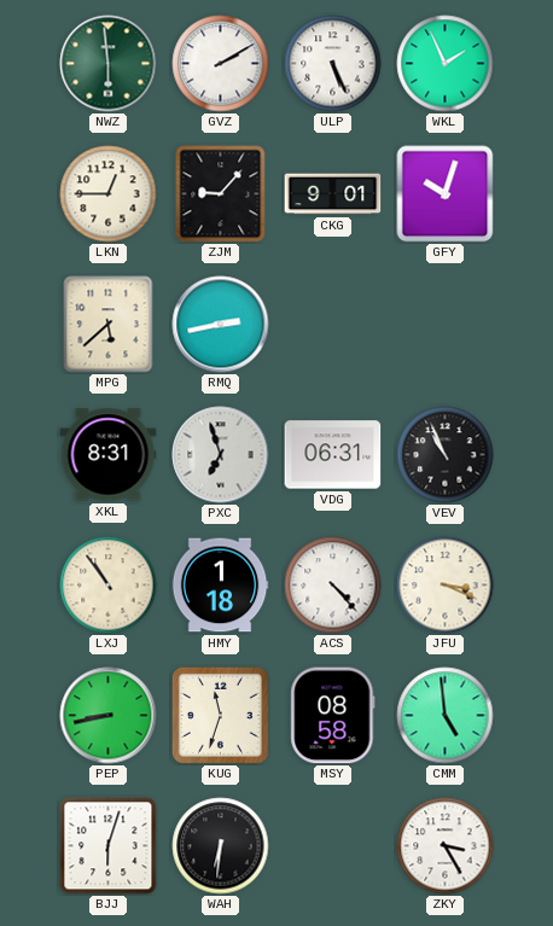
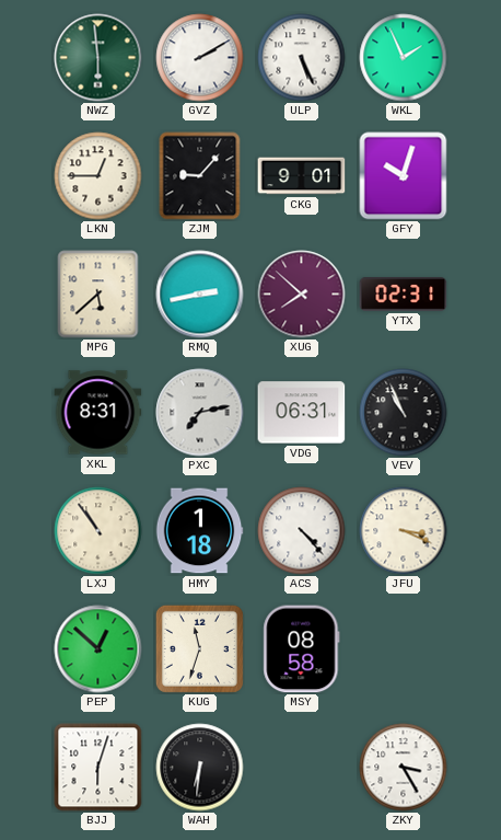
XUG: none -> 7:52 (302, 295)
YTX: none -> 02:31 (404, 295)
PXC: 6:57 -> 7:13 (200, 413)
PEP: 8:43 -> 12:52 (98, 649)
CMM: 4:59 -> none (446, 716)
